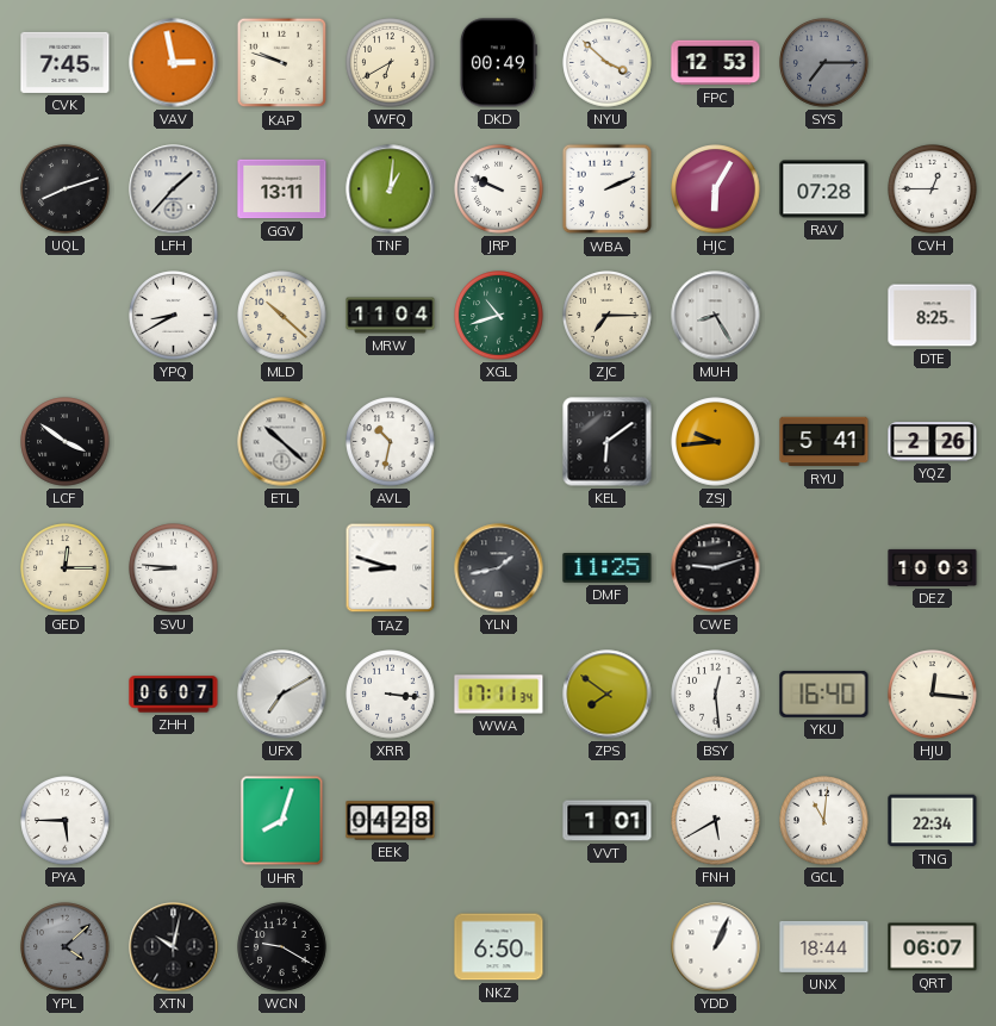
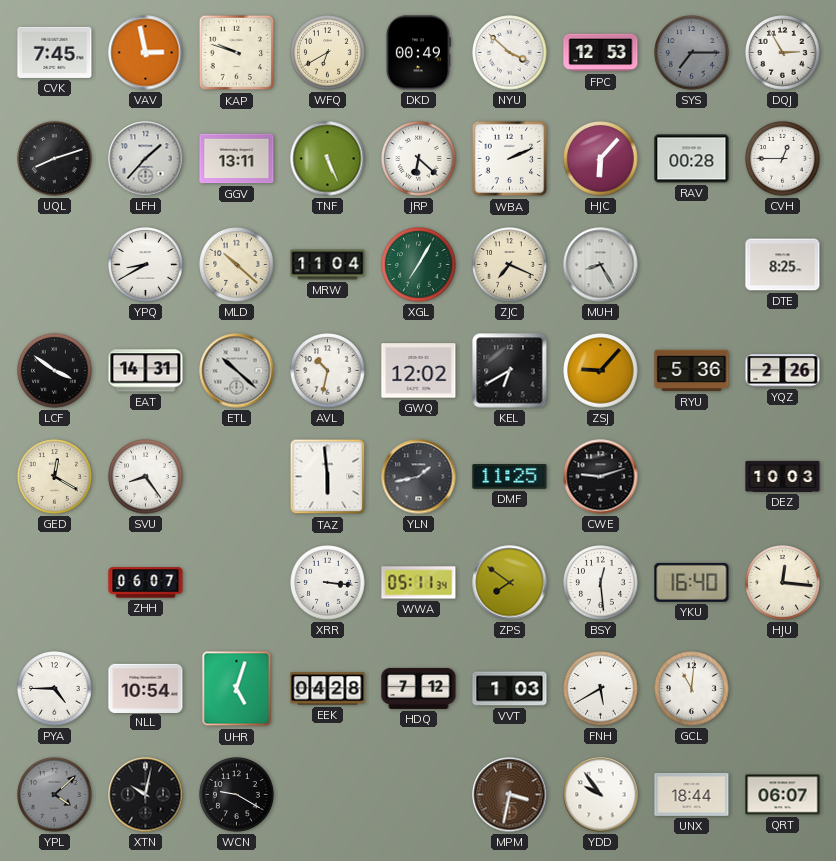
DQJ: none -> 2:55 (783, 53)
TNF: 1:01 -> 5:26 (328, 159)
JRP: 9:49 -> 6:22 (419, 159)
HJC: 6:05 -> 6:07 (601, 159)
RAV: 07:28 -> 00:28 (692, 159)
XGL: 10:42 -> 7:05 (419, 265)
ZJC: 7:15 -> 7:19 (510, 265)
EAT: none -> 14:31 (146, 371)
GWQ: none -> 12:02 (419, 371)
KEL: 6:09 -> 6:40 (510, 371)
ZSJ: 9:44 -> 9:07 (601, 371)
RYU: 5:41 -> 5:36 (692, 371)
GED: 12:15 -> 12:20 (55, 477)
SVU: 8:46 -> 8:24 (146, 477)
TAZ: 8:48 -> 5:59 (328, 477)
UFX: 7:10 -> none (282, 695)
WWA: 17:11 -> 05:11 (419, 583)
PYA: 5:45 -> 4:45 (55, 689)
NLL: none -> 10:54 (146, 688)
UHR: 8:03 -> 5:03 (237, 689)
HDQ: none -> 7:12 (419, 688)
VVT: 1:01 -> 1:03 (510, 689)
TNG: 22:34 -> none (933, 821)
NKZ: 6:50 -> none (499, 947)
MPM: none -> 3:32 (510, 795)
YDD: 1:04 -> 9:54 (601, 795)
